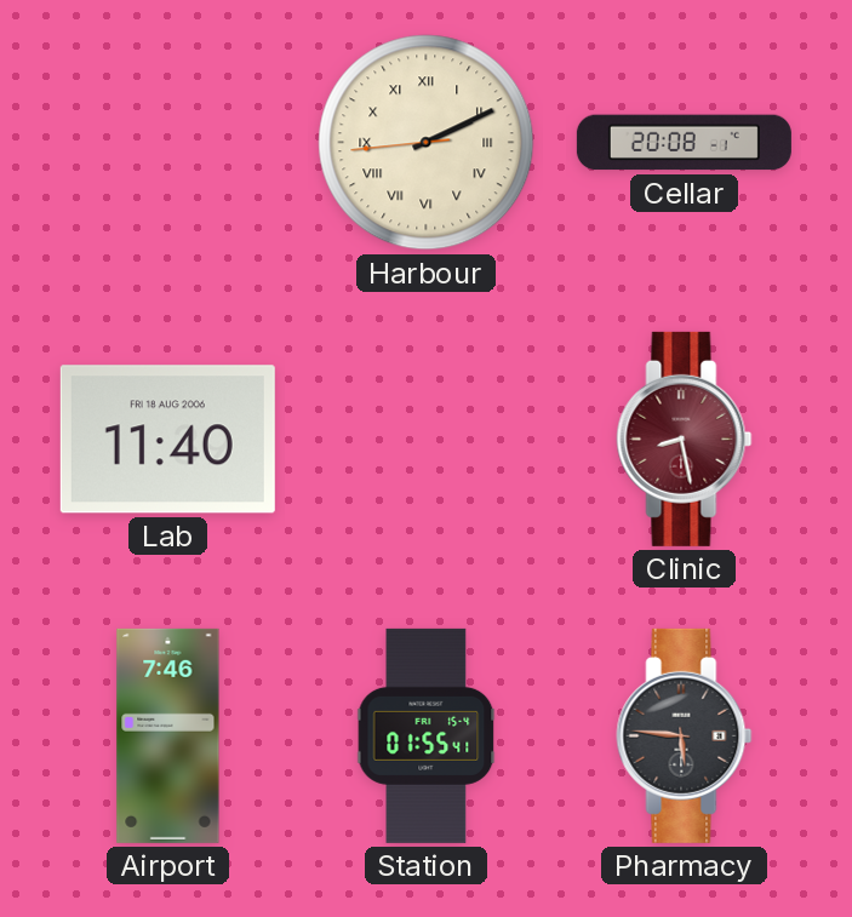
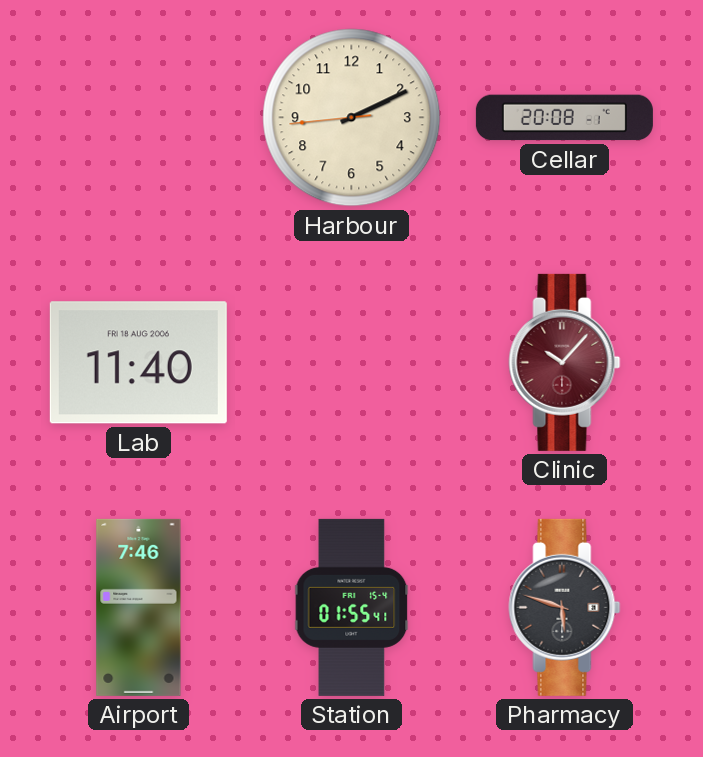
Harbour numerals: Roman -> Arabic (352, 118)
Clinic: 8:28 -> 10:07 (565, 362)
Pharmacy: 5:46 -> 5:48 (565, 607)
